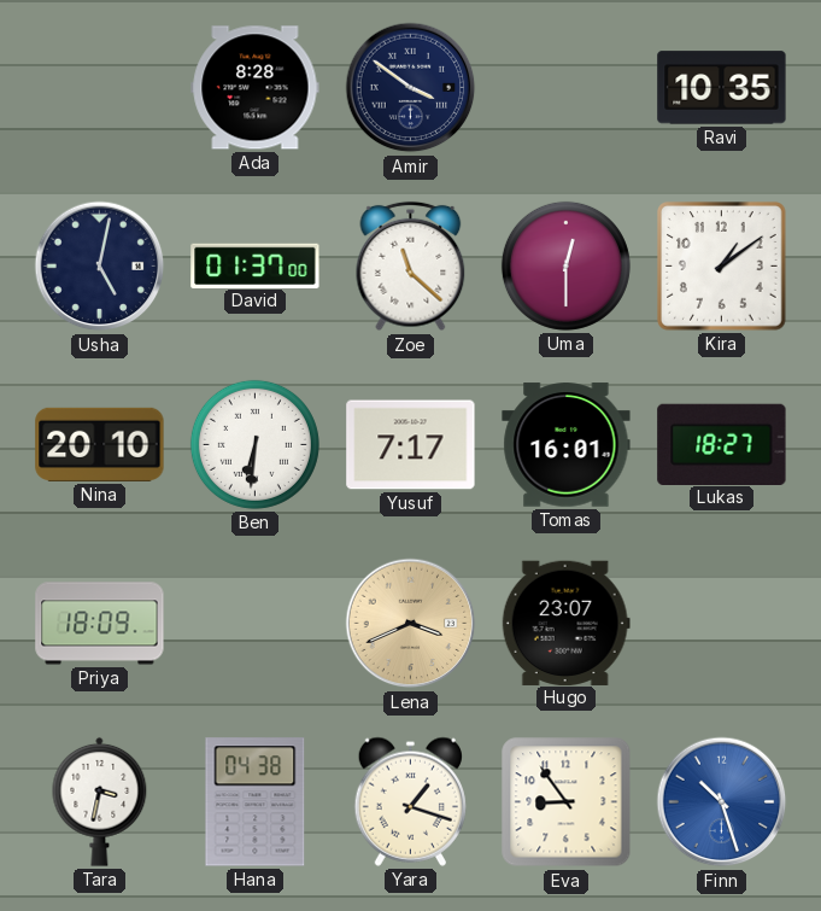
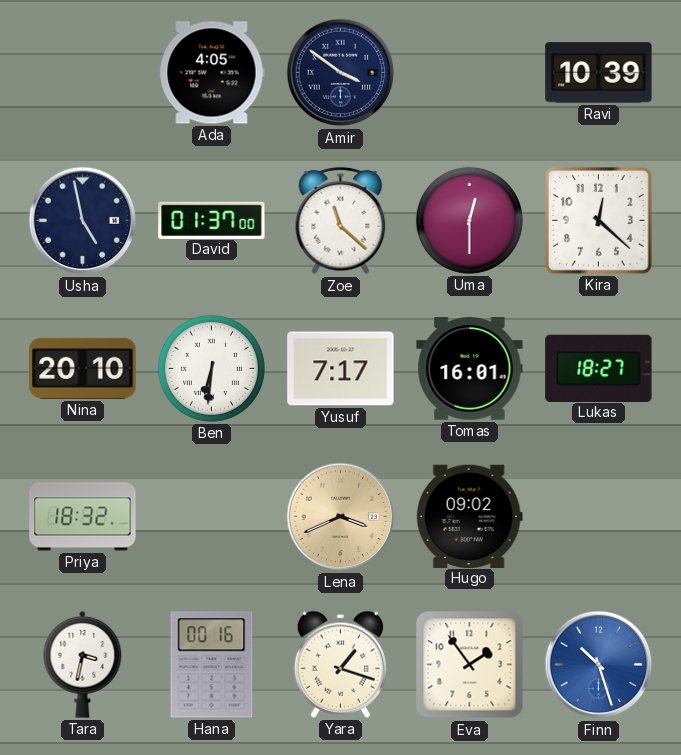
Ada: 8:28 -> 4:05 (212, 73)
Ravi: 10:35 -> 10:39 (599, 73)
Usha: 5:02 -> 4:58 (83, 221)
Kira: 1:09 -> 12:22 (599, 221)
Priya: 18:09 -> 18:32 (83, 517)
Hugo: 23:07 -> 09:02 (469, 516)
Hana: 04:38 -> 00:16 (212, 665)
Eva: 8:54 -> 1:54 (470, 665)
